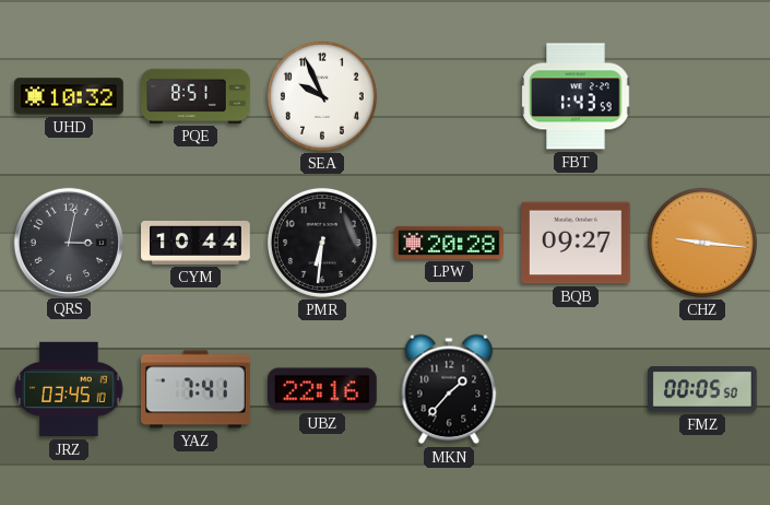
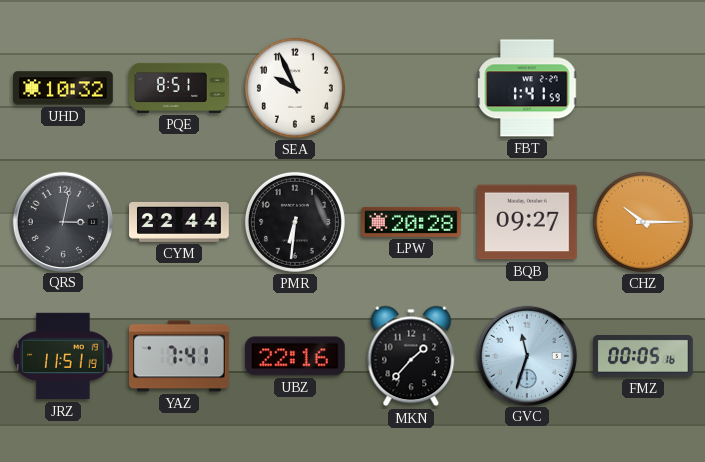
FBT: 1:43 -> 1:41 (527, 88)
CYM: 10:44 -> 22:44 (179, 222)
CHZ: 9:16 -> 10:15 (643, 222)
JRZ: 03:45 -> 11:51 (63, 356)
GVC: none -> 11:33 (526, 355)
FMZ: 00:05:50 -> 00:05:16 (644, 357)
